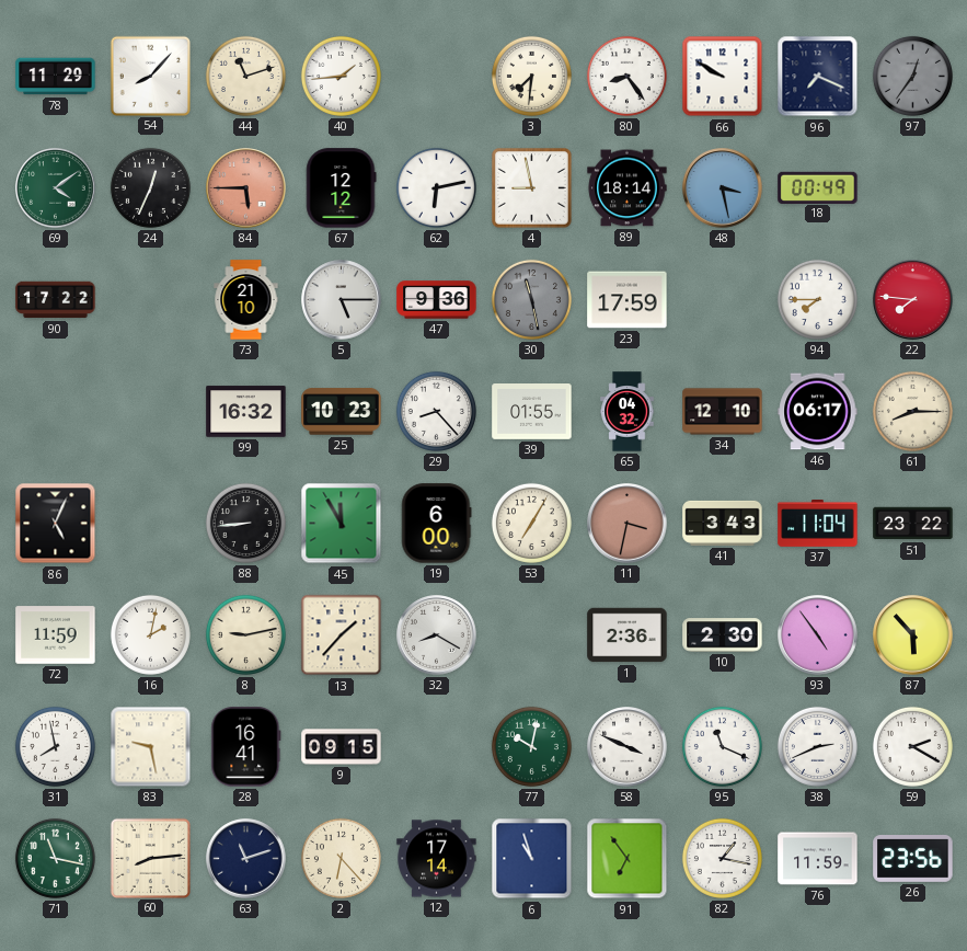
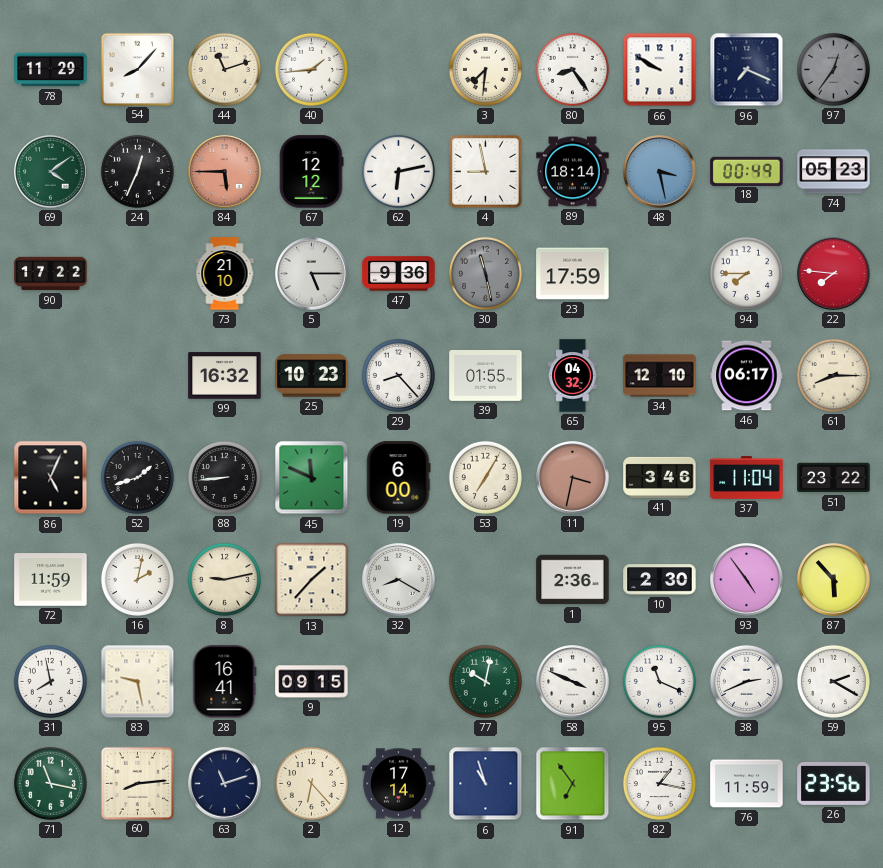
74: none -> 05:23 (834, 172)
52: none -> 1:42 (137, 477)
45: 11:55 -> 11:49 (312, 478)
41: 3:43 -> 3:46 (660, 477)
